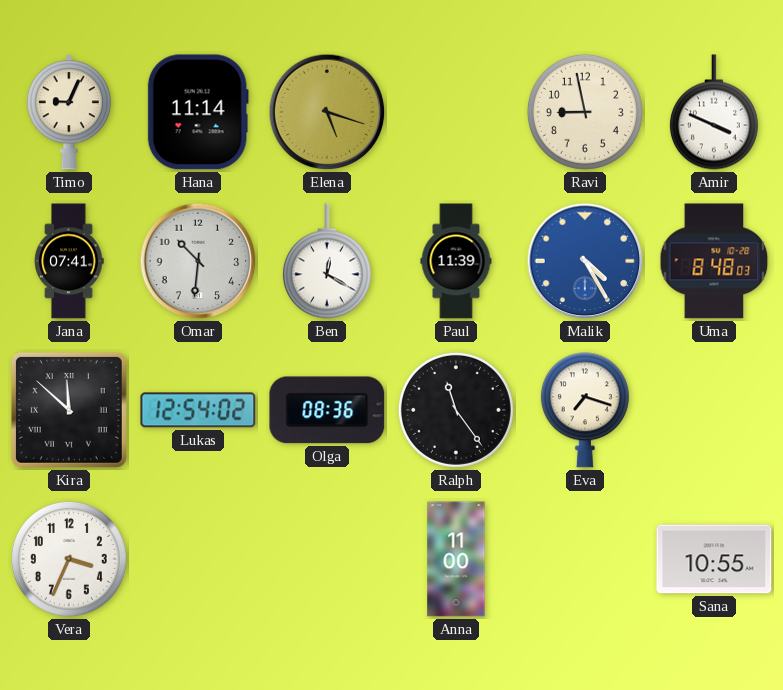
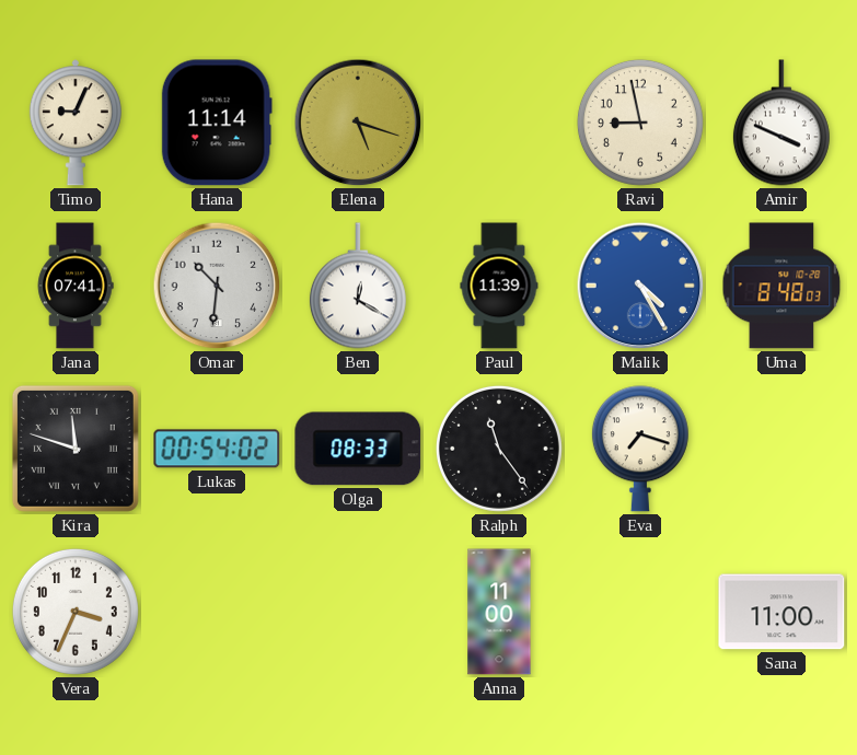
Kira: 11:52 -> 11:48 (76, 449)
Lukas: 12:54 -> 00:54 (217, 449)
Olga: 08:36 -> 08:33 (358, 449)
Sana: 10:55 -> 11:00 (781, 612)
